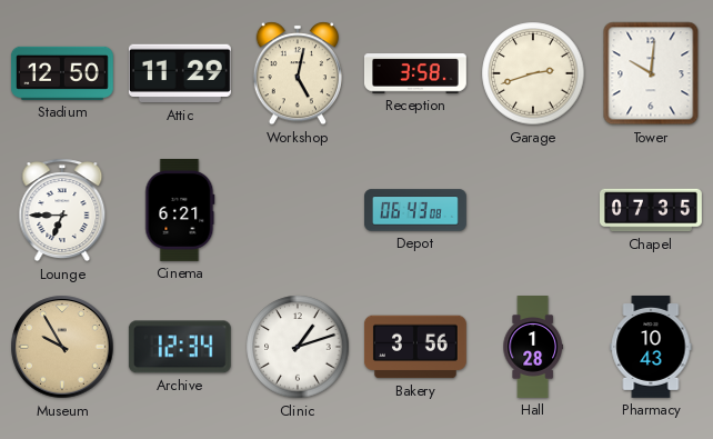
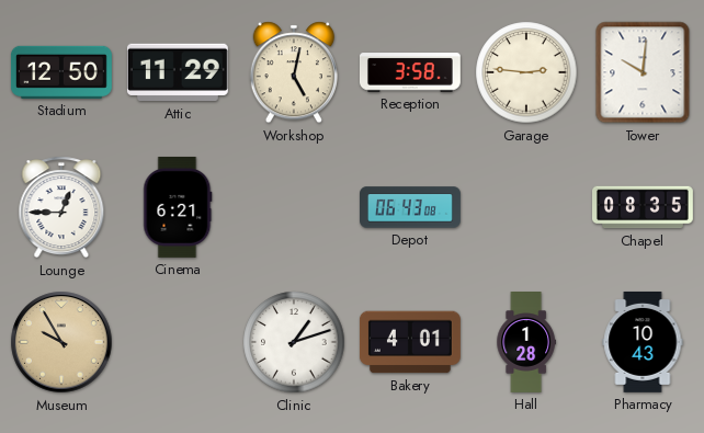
Garage: 2:42 -> 2:46 (526, 72)
Lounge: 6:45 -> 12:45 (61, 207)
Chapel: 07:35 -> 08:35 (644, 207)
Archive: 12:34 -> none (180, 347)
Bakery: 3:56 -> 4:01 (410, 342)
